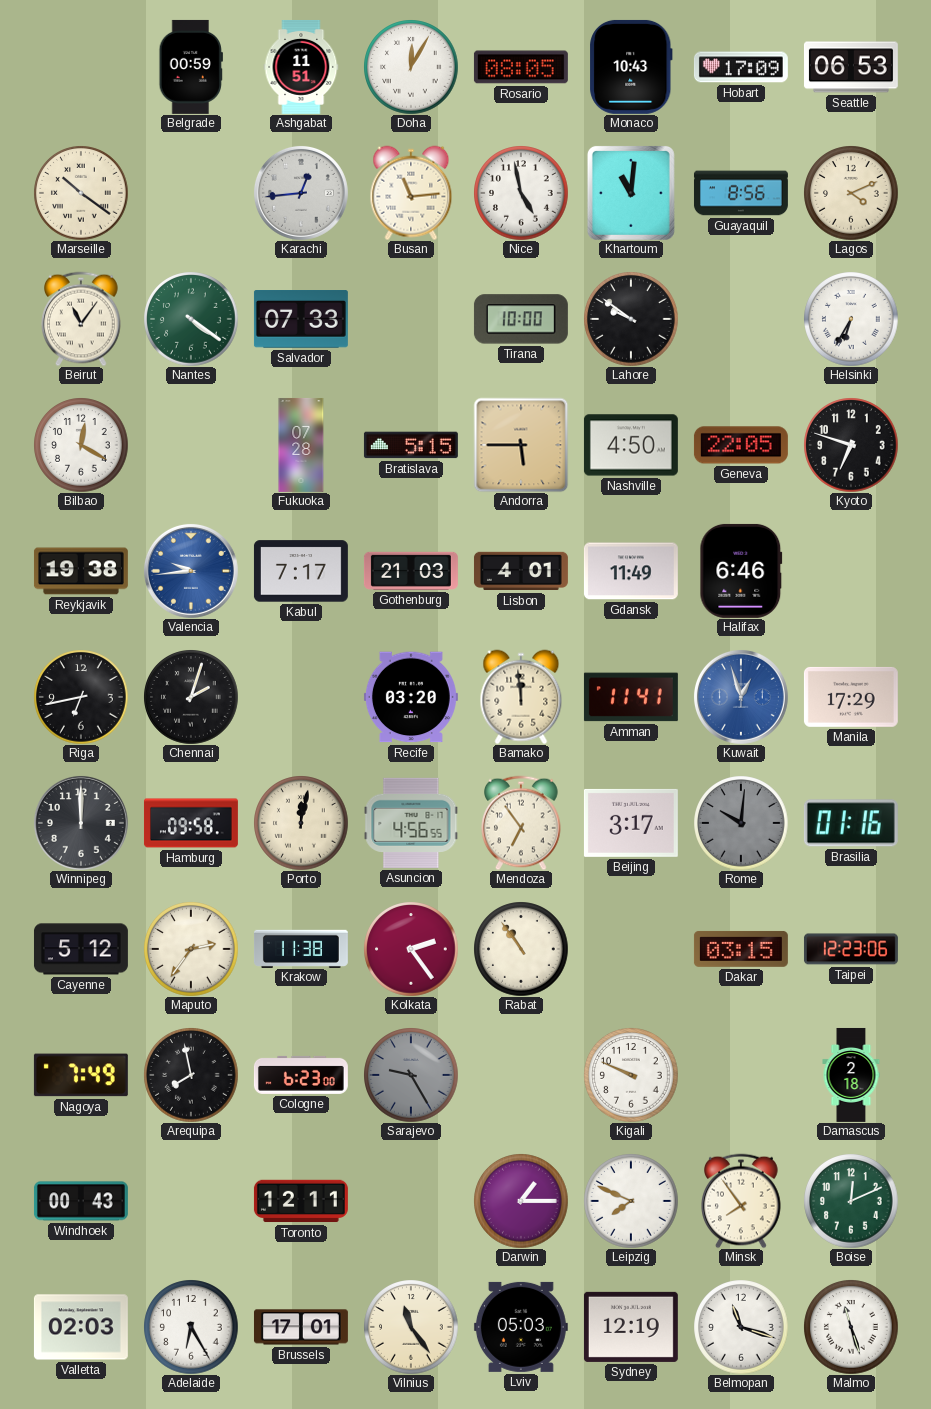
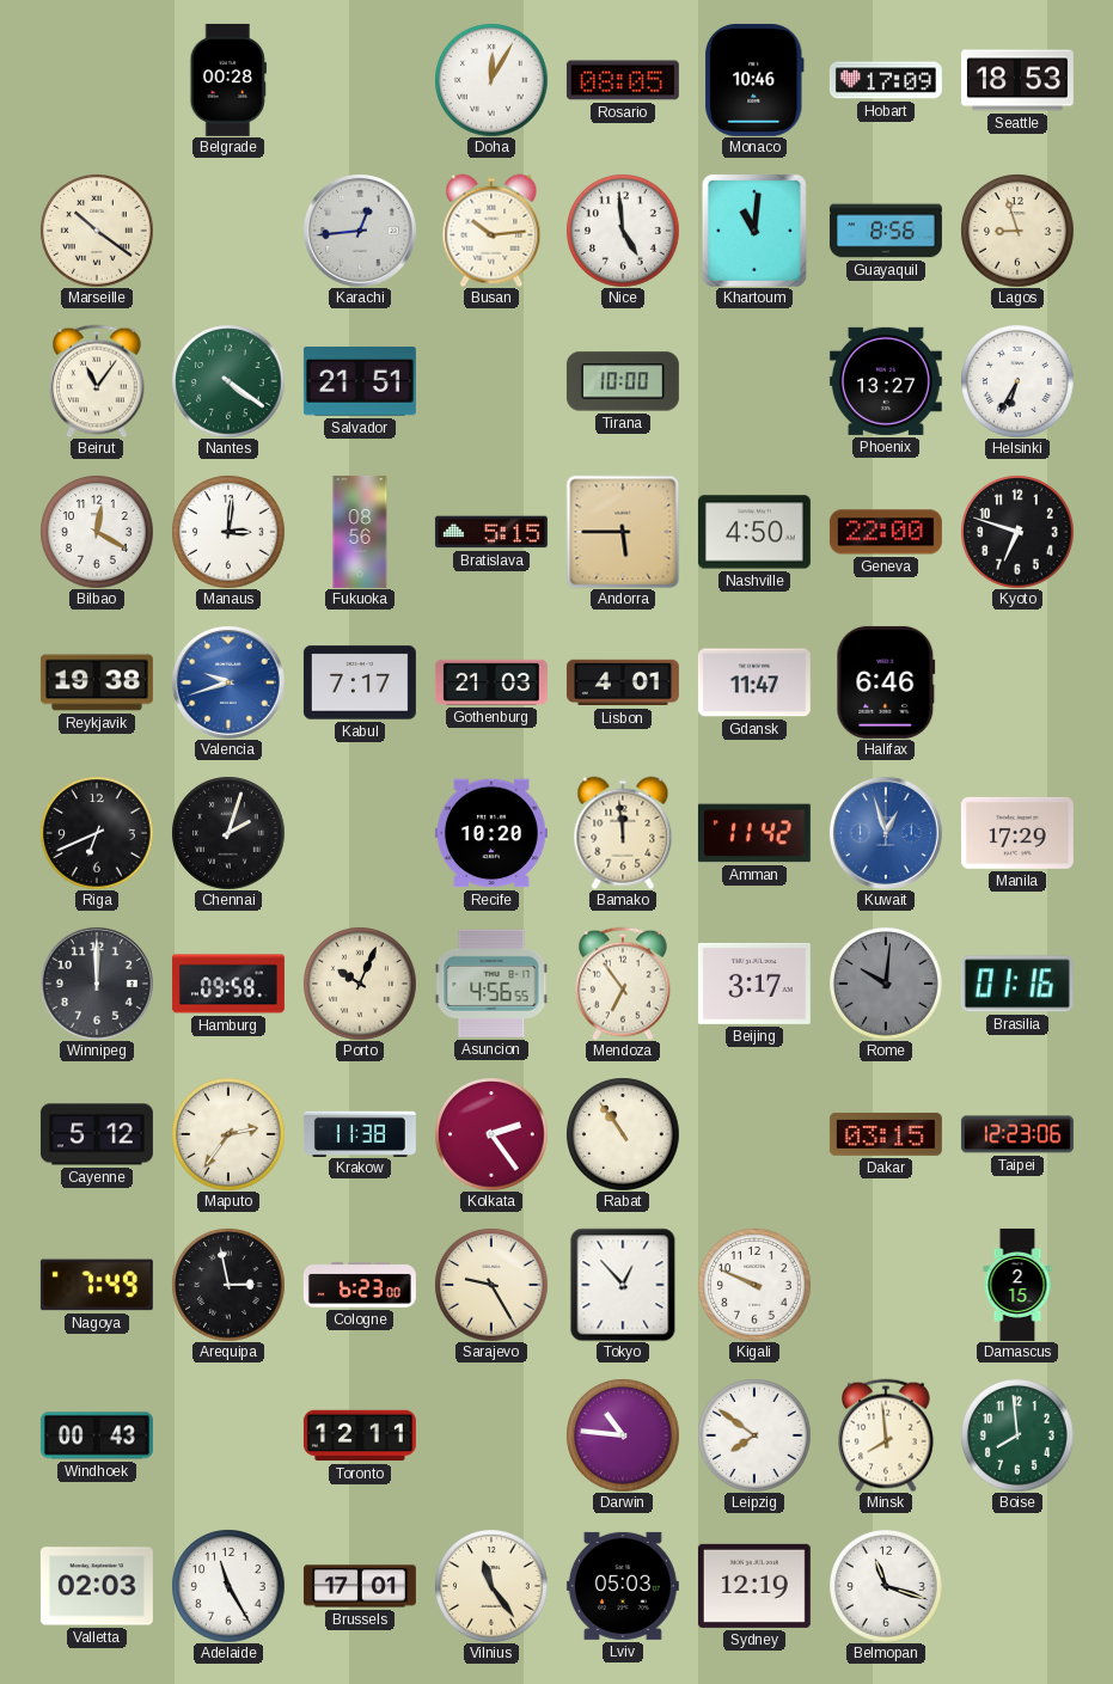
Belgrade: 00:59 -> 00:28 (228, 80)
Ashgabat: 11:51 -> none (301, 67)
Monaco: 10:43 -> 10:46 (754, 80)
Seattle: 06:53 -> 18:53 (1017, 80)
Busan: 11:14 -> 10:14 (491, 231)
Nice: 4:58 -> 4:59 (623, 231)
Lagos: 4:11 -> 8:57 (1017, 231)
Salvador: 07:33 -> 21:51 (360, 382)
Lahore: 9:51 -> none (631, 319)
Phoenix: none -> 13:27 (886, 381)
Manaus: none -> 3:01 (228, 532)
Fukuoka: 07:28 -> 08:56 (360, 532)
Geneva: 22:05 -> 22:00 (886, 532)
Valencia: 9:44 -> 9:42 (228, 682)
Gdansk: 11:49 -> 11:47 (754, 682)
Riga: 6:43 -> 6:41 (97, 833)
Recife: 03:20 -> 10:20 (491, 833)
Amman: 11:41 -> 11:42 (754, 833)
Porto: 12:02 -> 10:04 (360, 984)
Arequipa: 7:58 -> 2:58 (228, 1285)
Sarajevo dial: grey -> cream (491, 1285)
Tokyo: none -> 12:53 (623, 1285)
Damascus: 2:18 -> 2:15 (1017, 1285)
Darwin: 1:15 -> 10:46 (623, 1435)
Leipzig: 7:49 -> 7:51 (754, 1435)
Minsk: 7:54 -> 7:59 (886, 1435)
Boise: 12:11 -> 7:59 (1017, 1435)
Adelaide: 6:25 -> 11:25 (228, 1586)
Malmo: 11:27 -> none (851, 1327)
